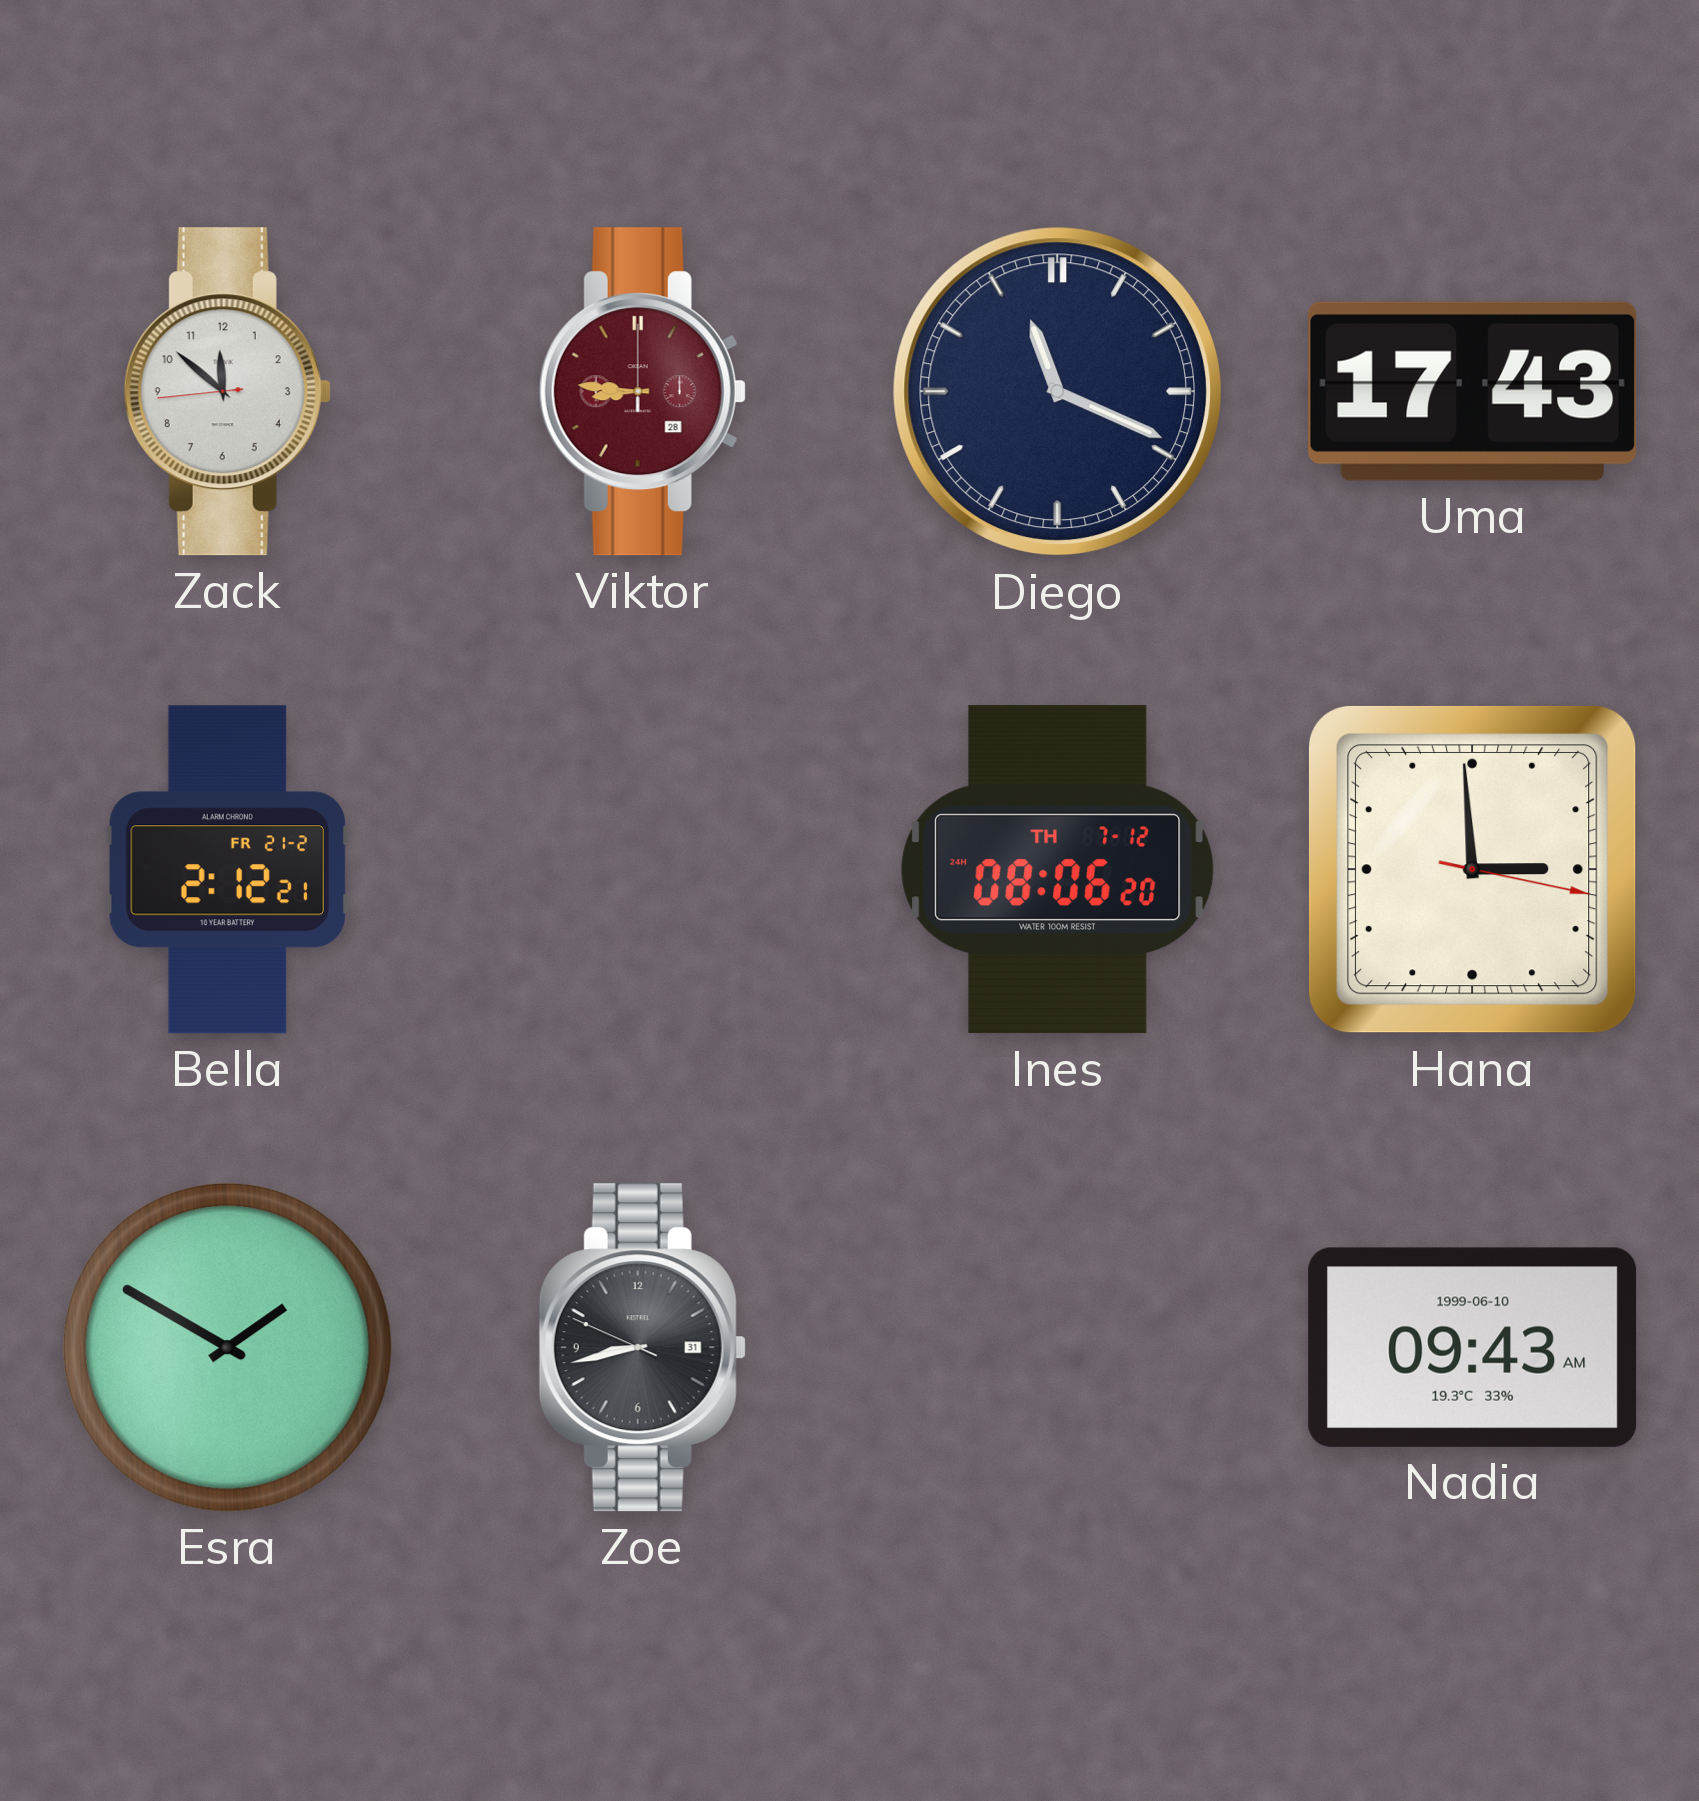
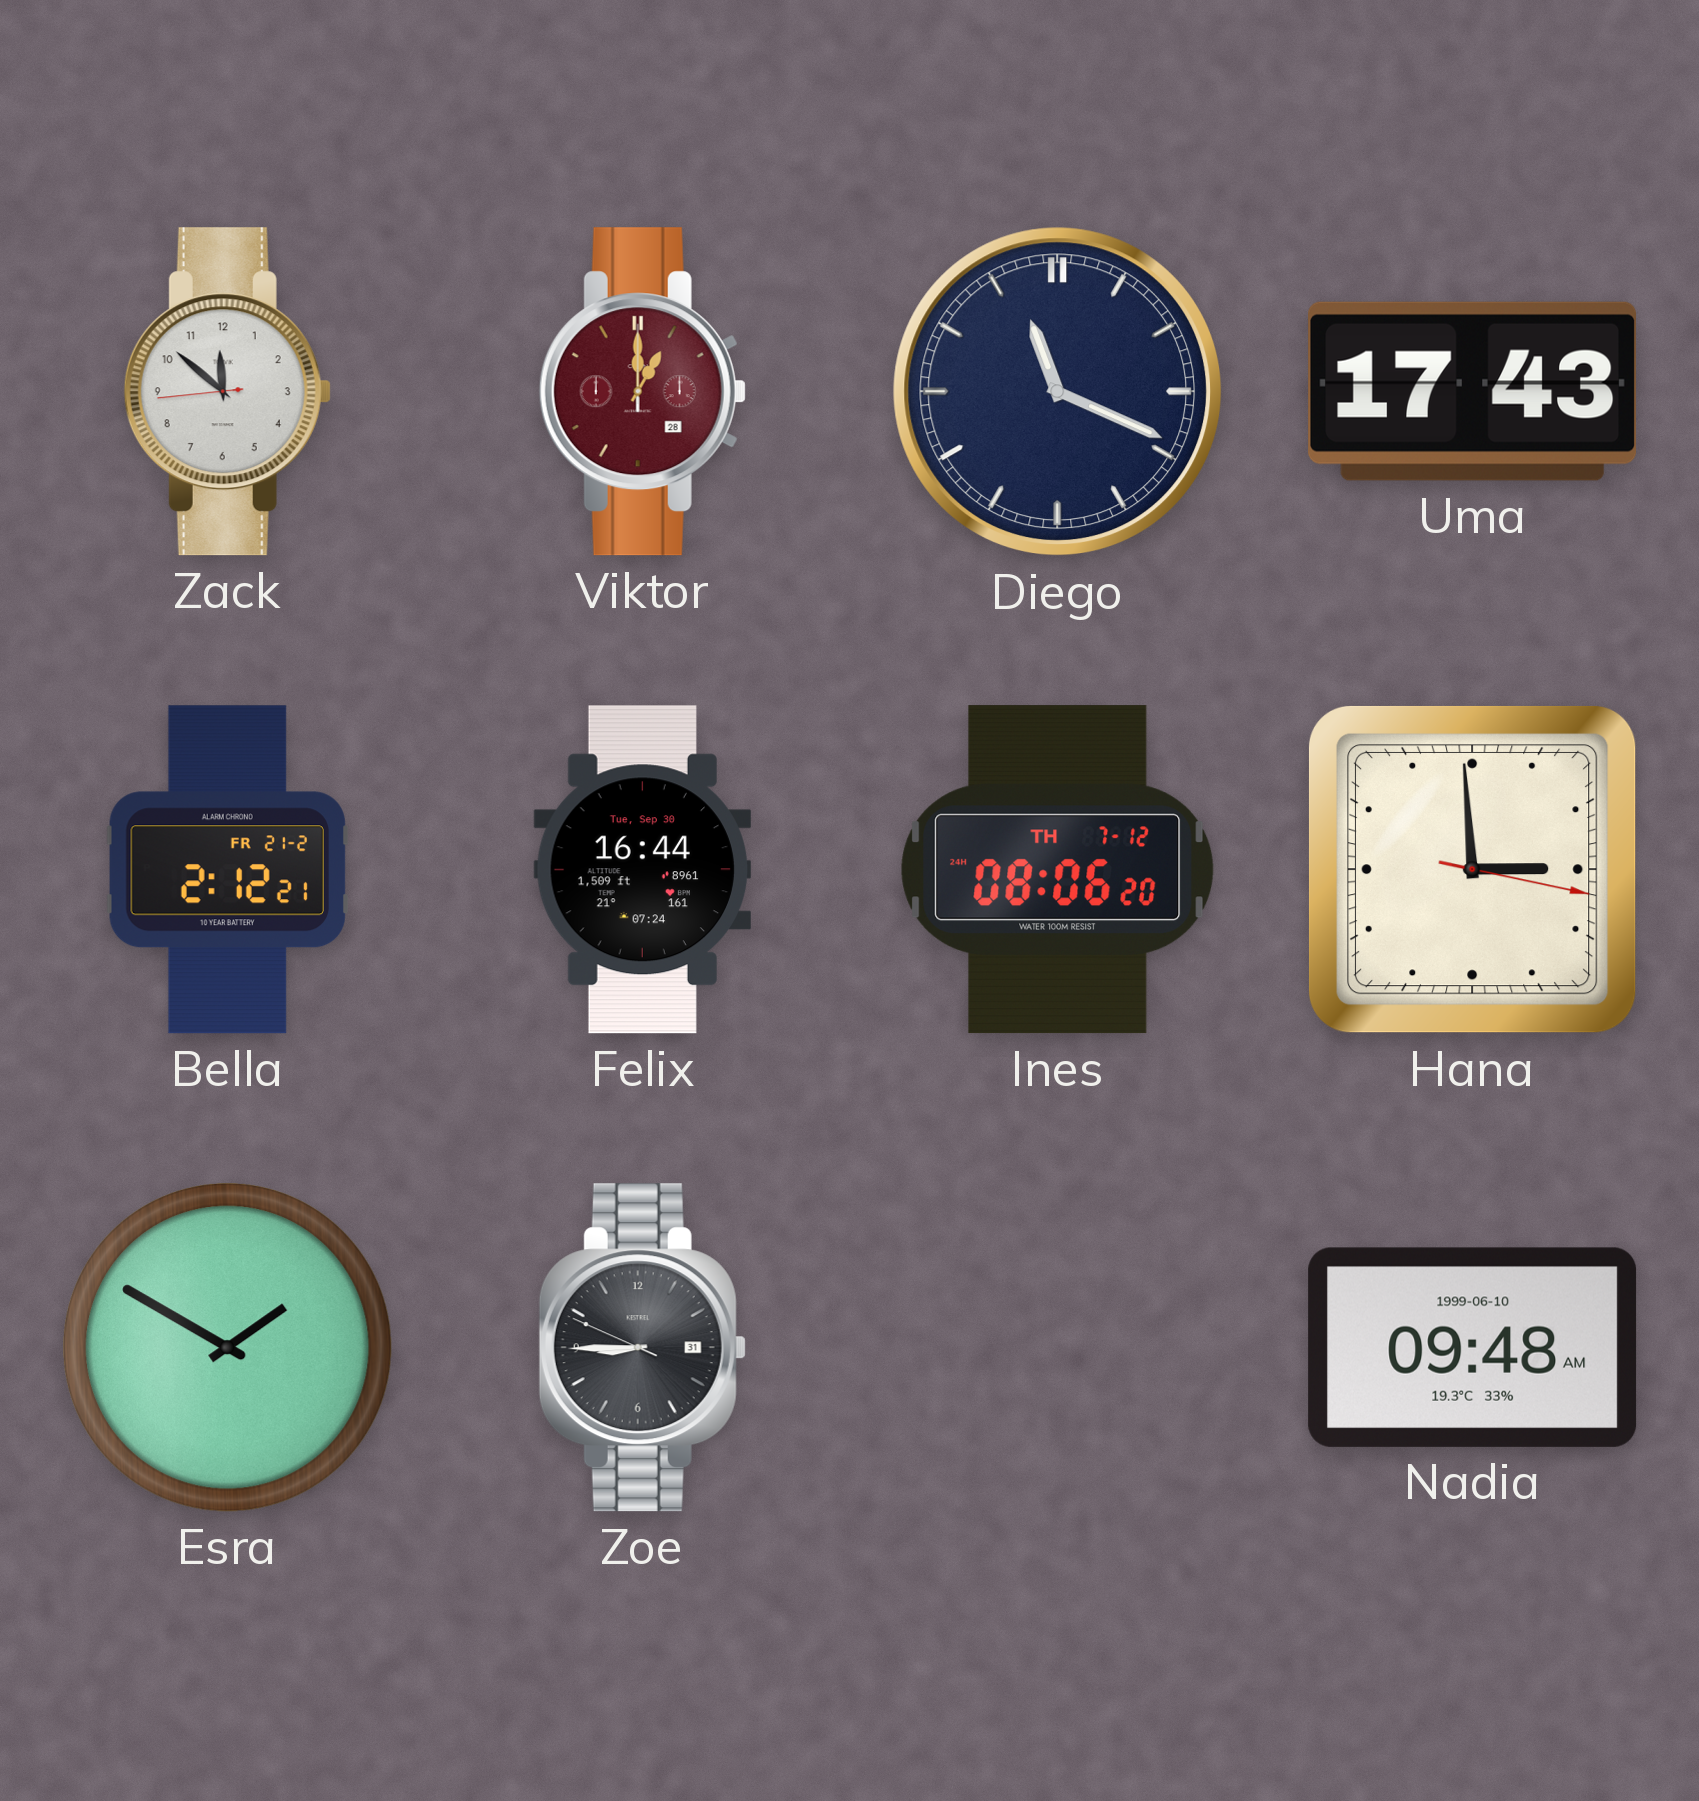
Viktor: 8:46 -> 1:00 (642, 392)
Felix: none -> 16:44 (642, 870)
Zoe: 8:42 -> 8:44 (642, 1348)
Nadia: 09:43 -> 09:48 (1473, 1347)
